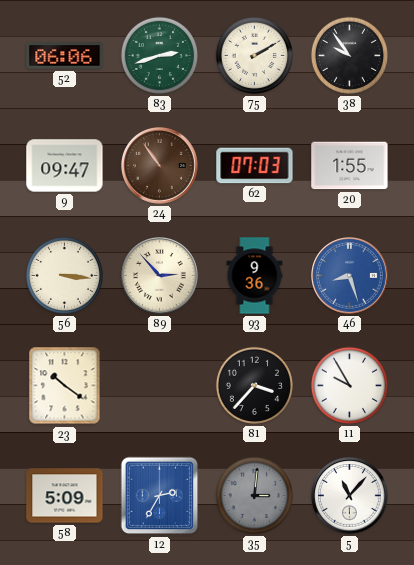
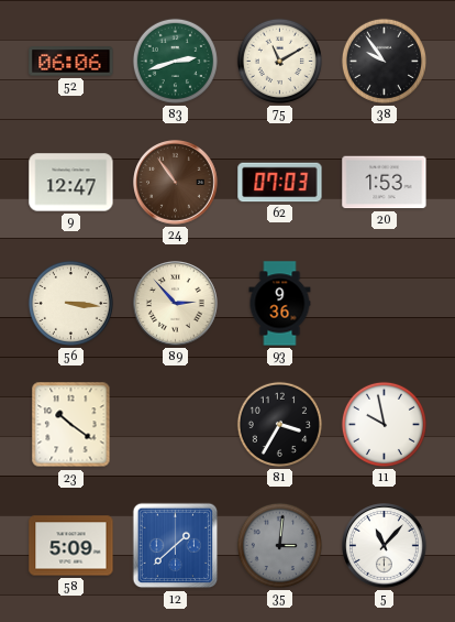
75: 2:10 -> 11:10 (279, 61)
9: 09:47 -> 12:47 (71, 183)
20: 1:55 -> 1:53 (385, 183)
46: 8:27 -> none (350, 276)
81: 3:37 -> 3:35 (279, 424)
11: 9:55 -> 9:58 (384, 424)
12: 2:35 -> 1:38 (176, 546)
